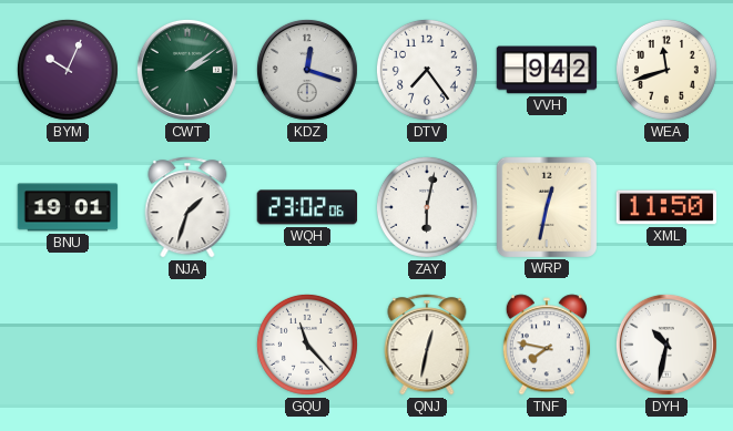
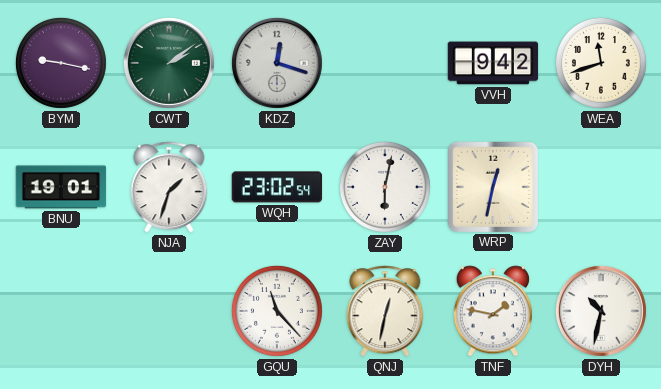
BYM: 10:04 -> 9:17 (61, 63)
DTV: 7:24 -> none (427, 70)
WQH: 23:02:06 -> 23:02:54 (277, 187)
XML: 11:50 -> none (666, 207)
TNF: 7:47 -> 1:47 (493, 311)
